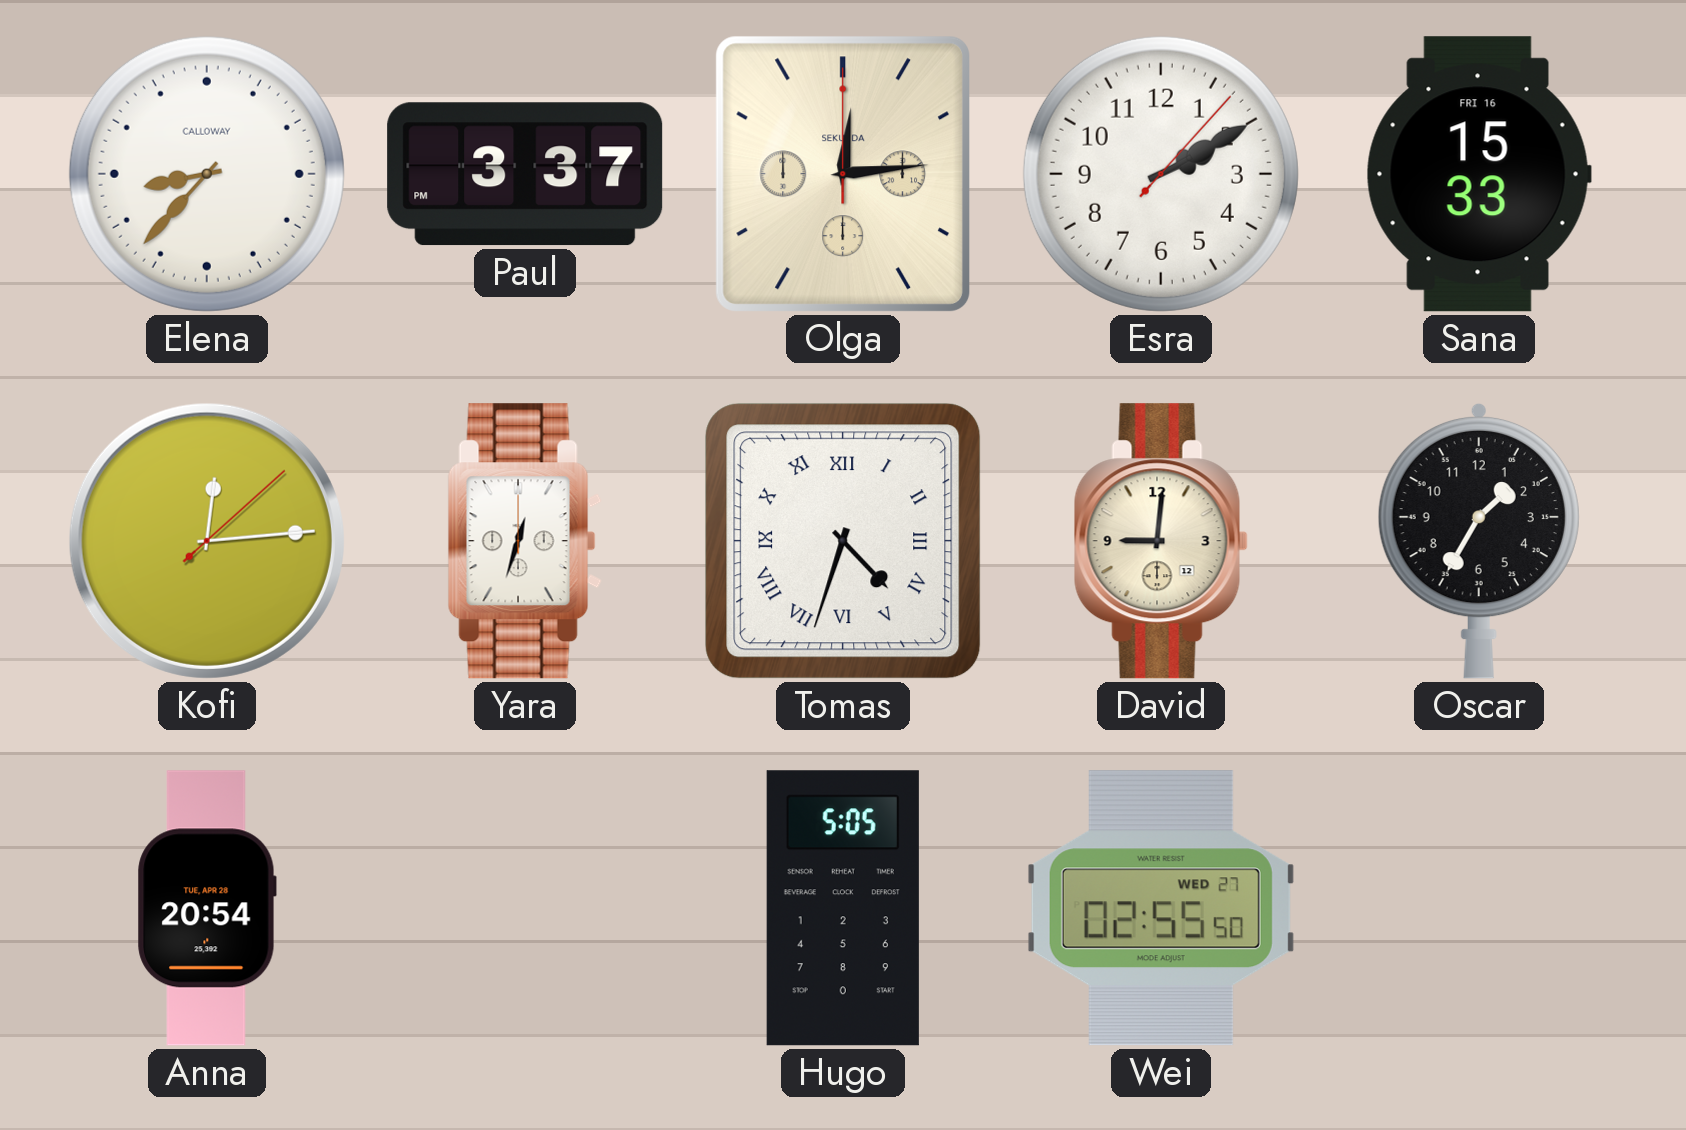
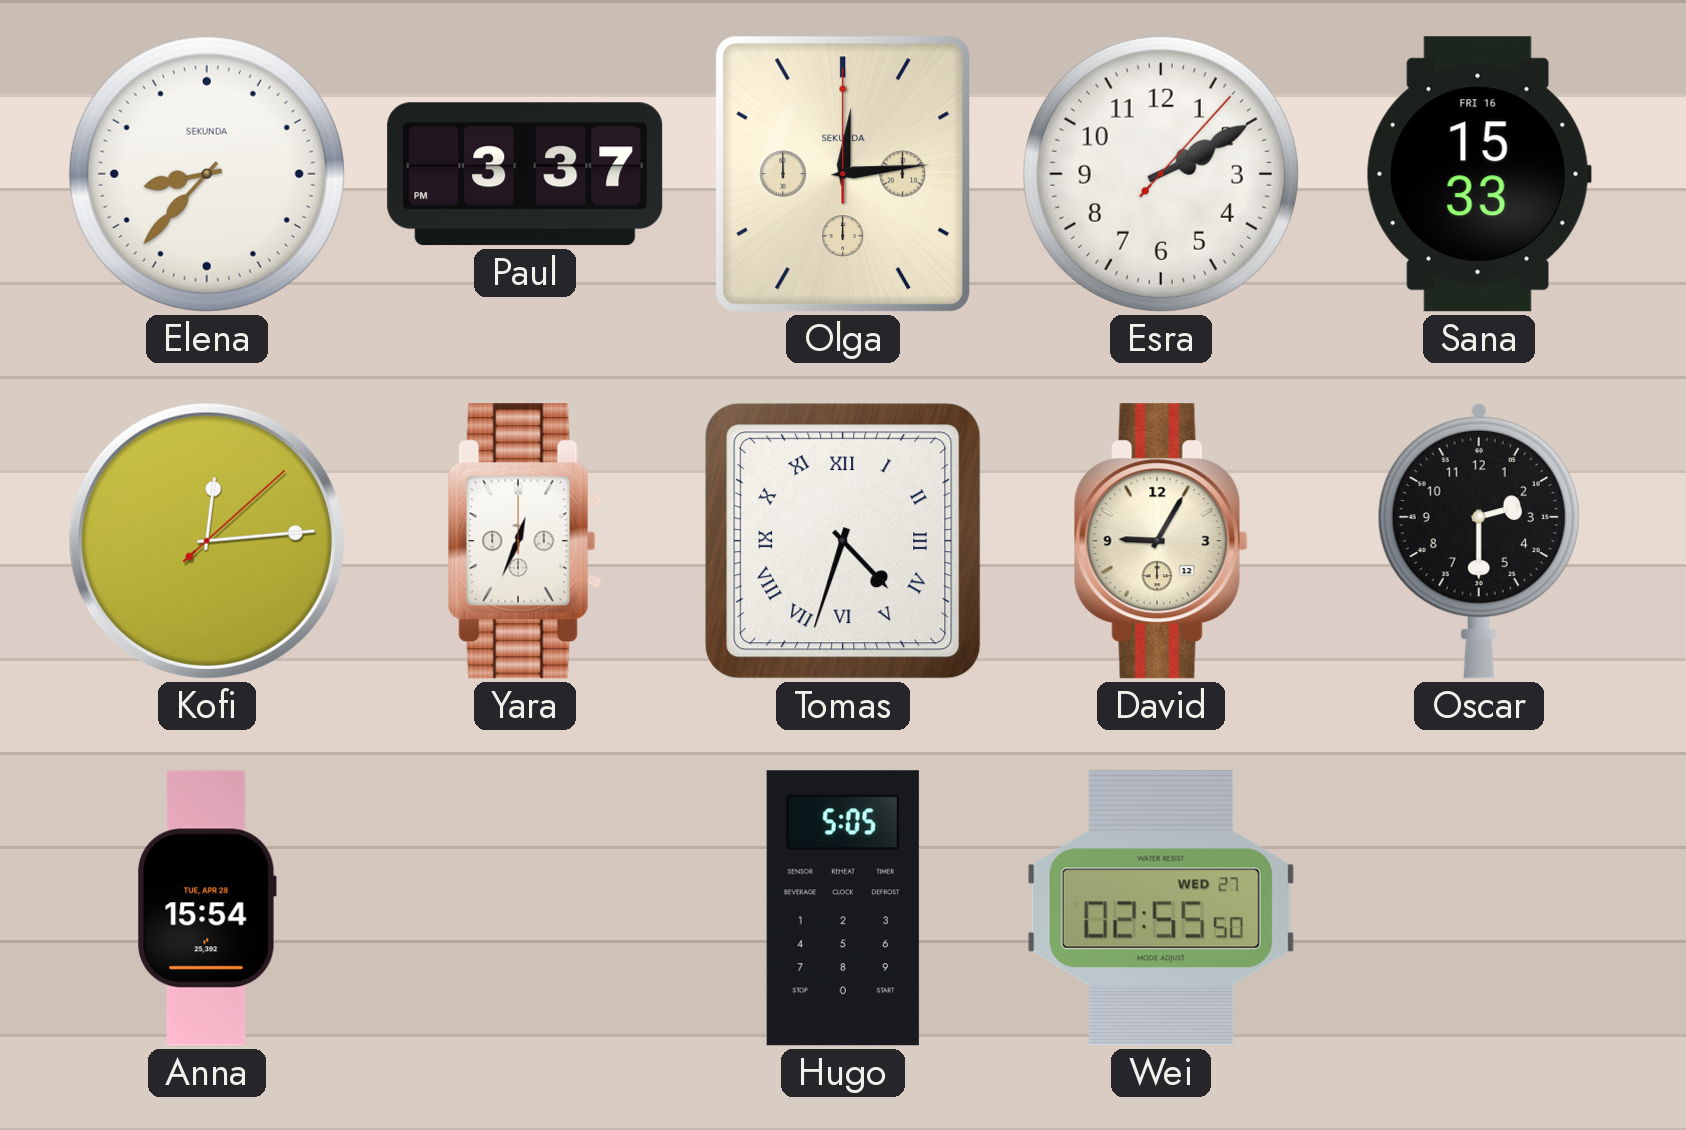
Elena brand: CALLOWAY -> SEKUNDA (207, 174)
Yara: 12:33 -> 12:34 (525, 541)
David: 9:01 -> 9:05 (1161, 541)
Oscar: 1:35 -> 2:30 (1479, 541)
Anna: 20:54 -> 15:54 (207, 908)
